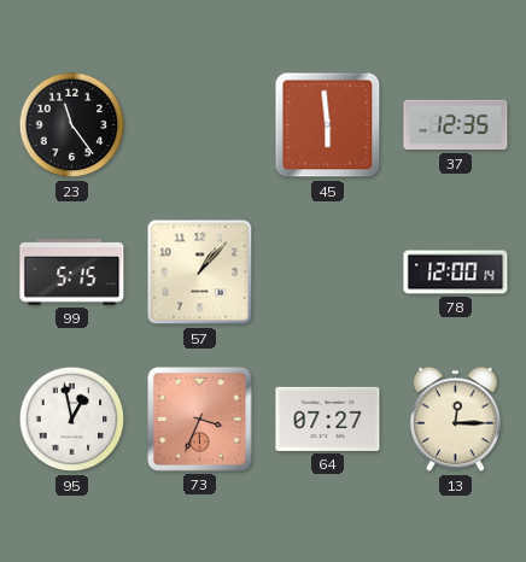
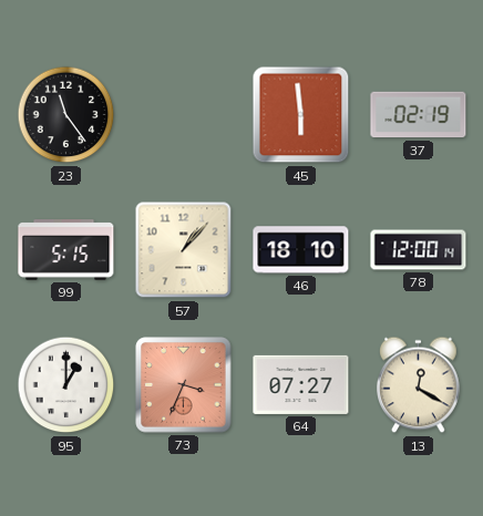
37: 12:35 -> 02:19 (419, 115)
46: none -> 18:10 (301, 250)
95: 12:58 -> 1:00 (66, 385)
13: 12:15 -> 12:20 (419, 385)
